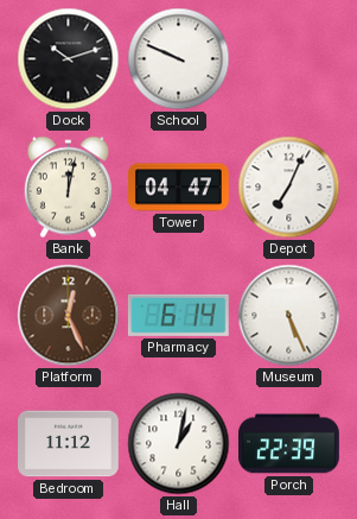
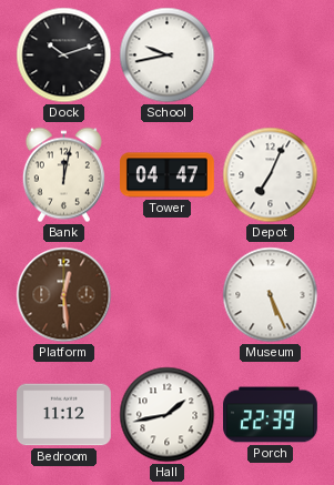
School: 9:49 -> 9:43 (168, 55)
Platform: 12:26 -> 12:29 (64, 295)
Pharmacy: 6:14 -> none (178, 315)
Hall: 1:02 -> 1:43 (168, 415)
